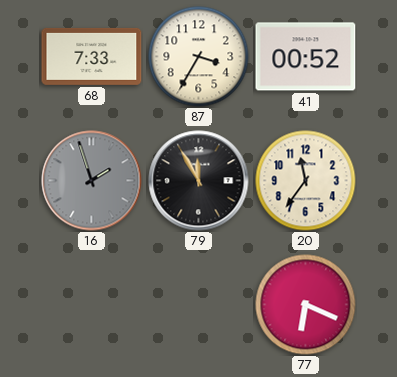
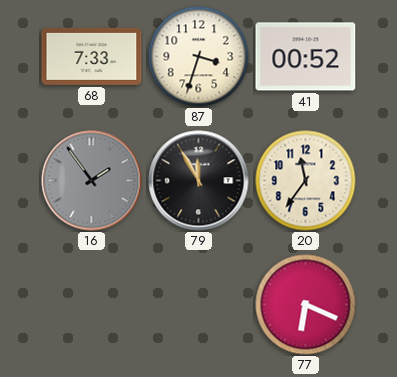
87: 3:35 -> 3:33 (199, 57)
16: 1:57 -> 1:54 (92, 181)
